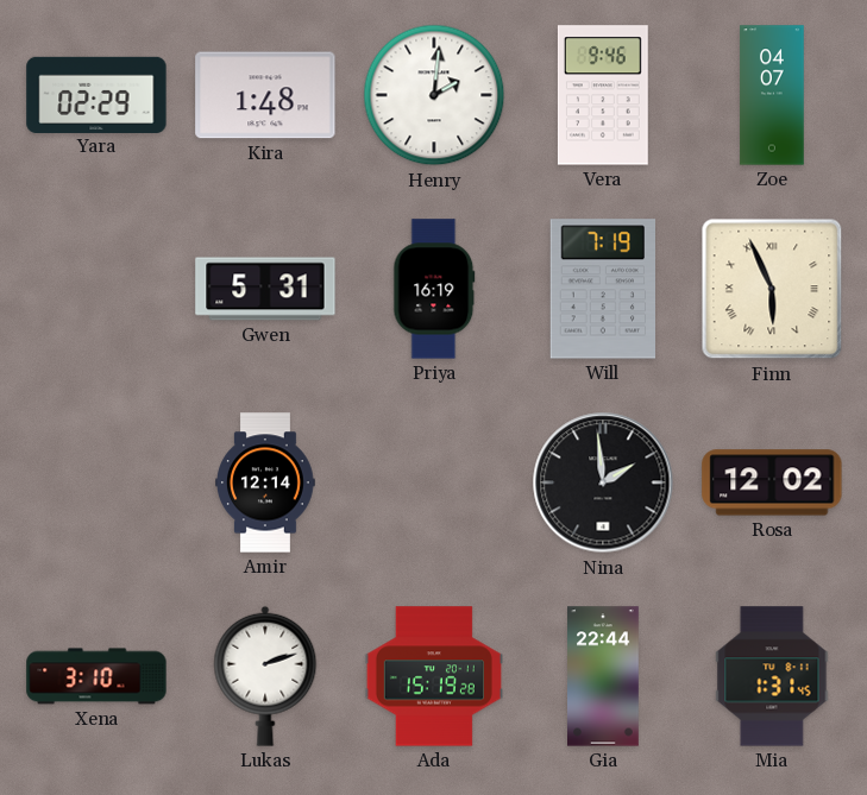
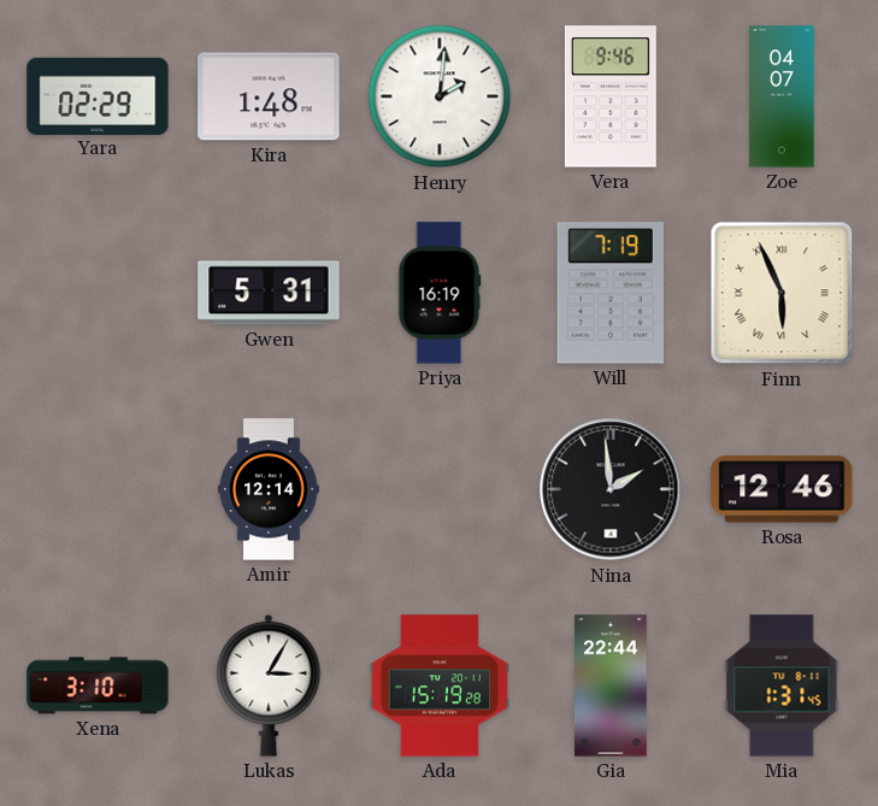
Rosa: 12:02 -> 12:46 (782, 489)
Lukas: 2:12 -> 3:05 (269, 686)
